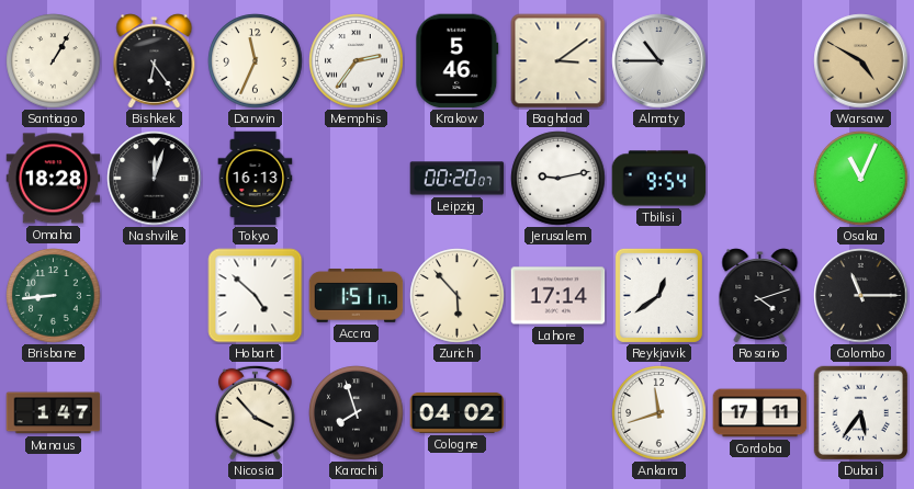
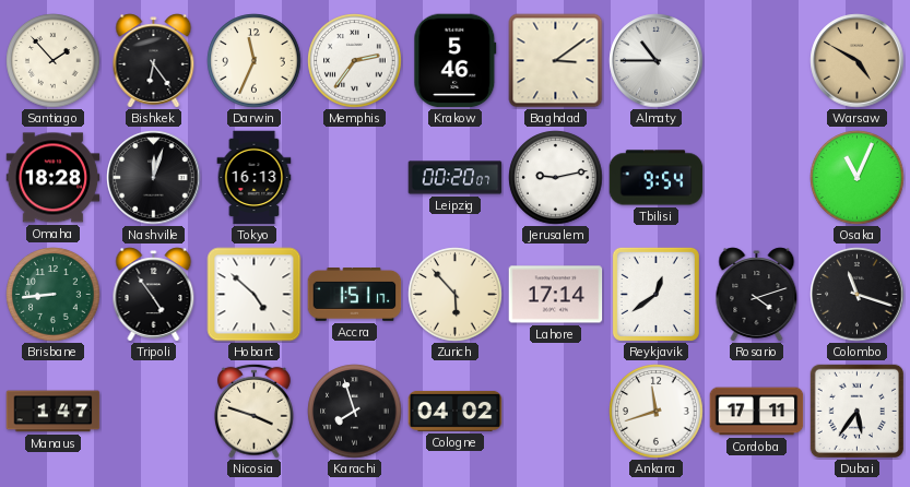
Santiago: 1:05 -> 1:53 (54, 61)
Tripoli: none -> 4:54 (154, 295)
Colombo: 11:15 -> 11:18 (858, 295)
Nicosia: 3:53 -> 3:48 (255, 411)
